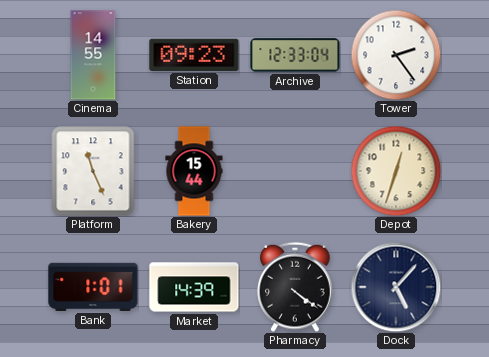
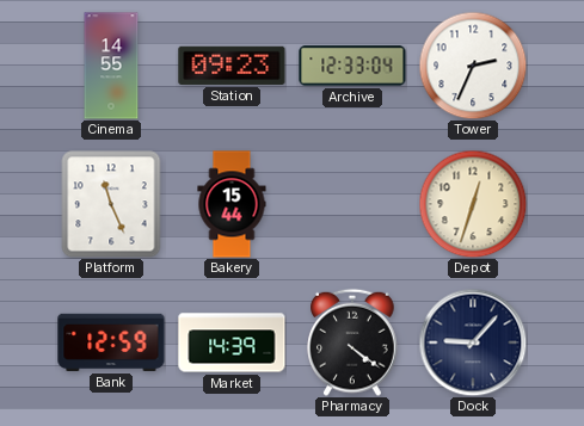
Tower: 2:24 -> 2:34 (473, 66)
Bank: 1:01 -> 12:59 (111, 342)
Dock: 5:07 -> 9:07 (473, 342)
